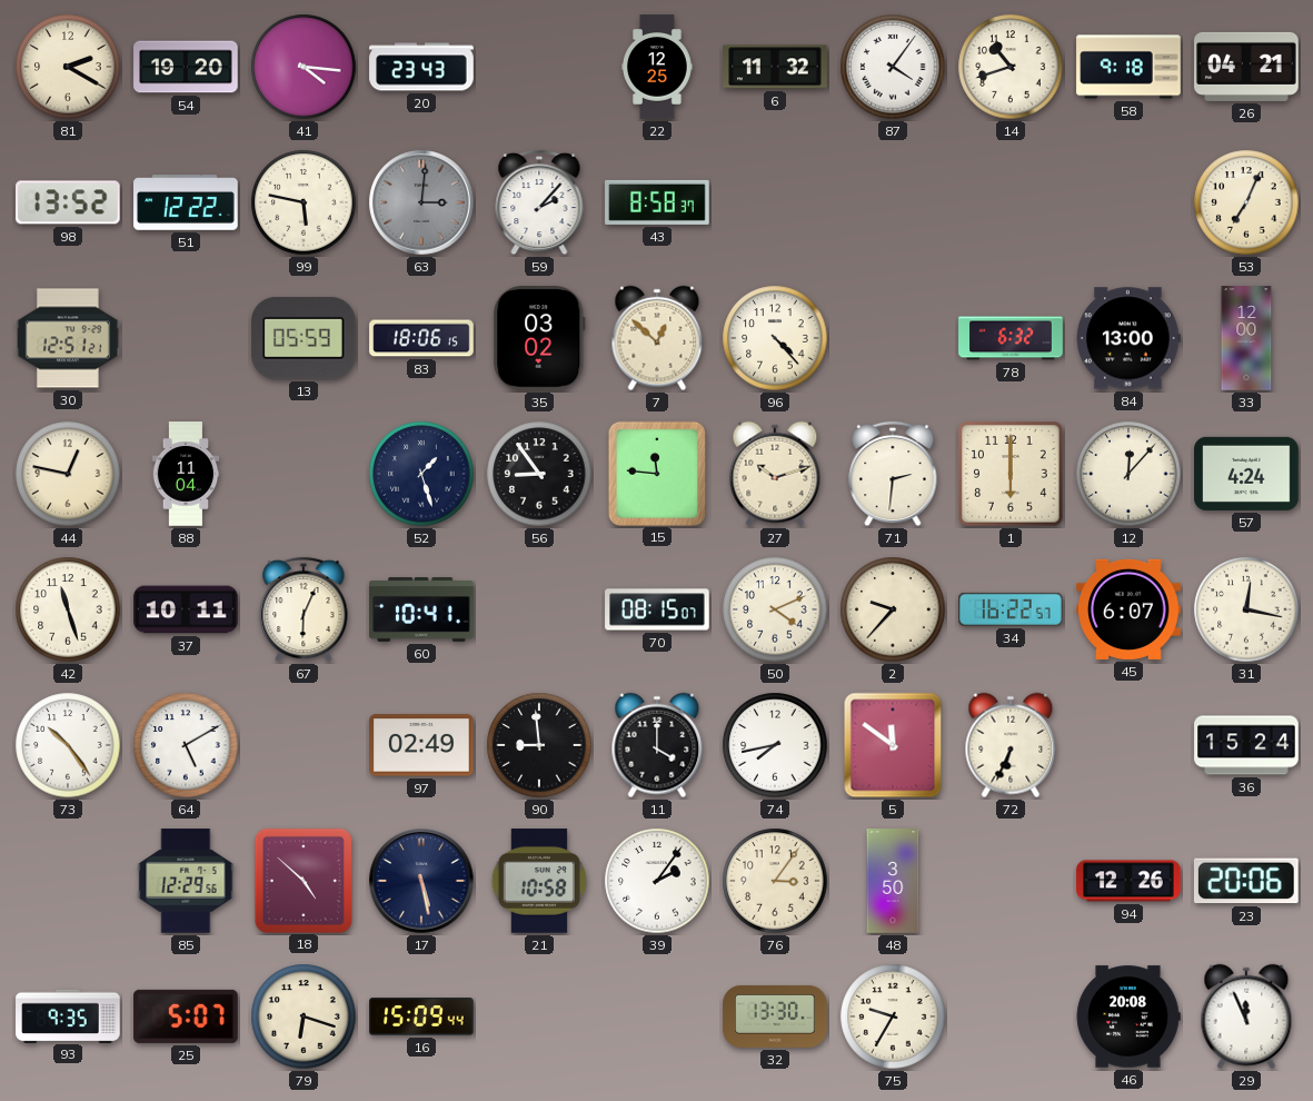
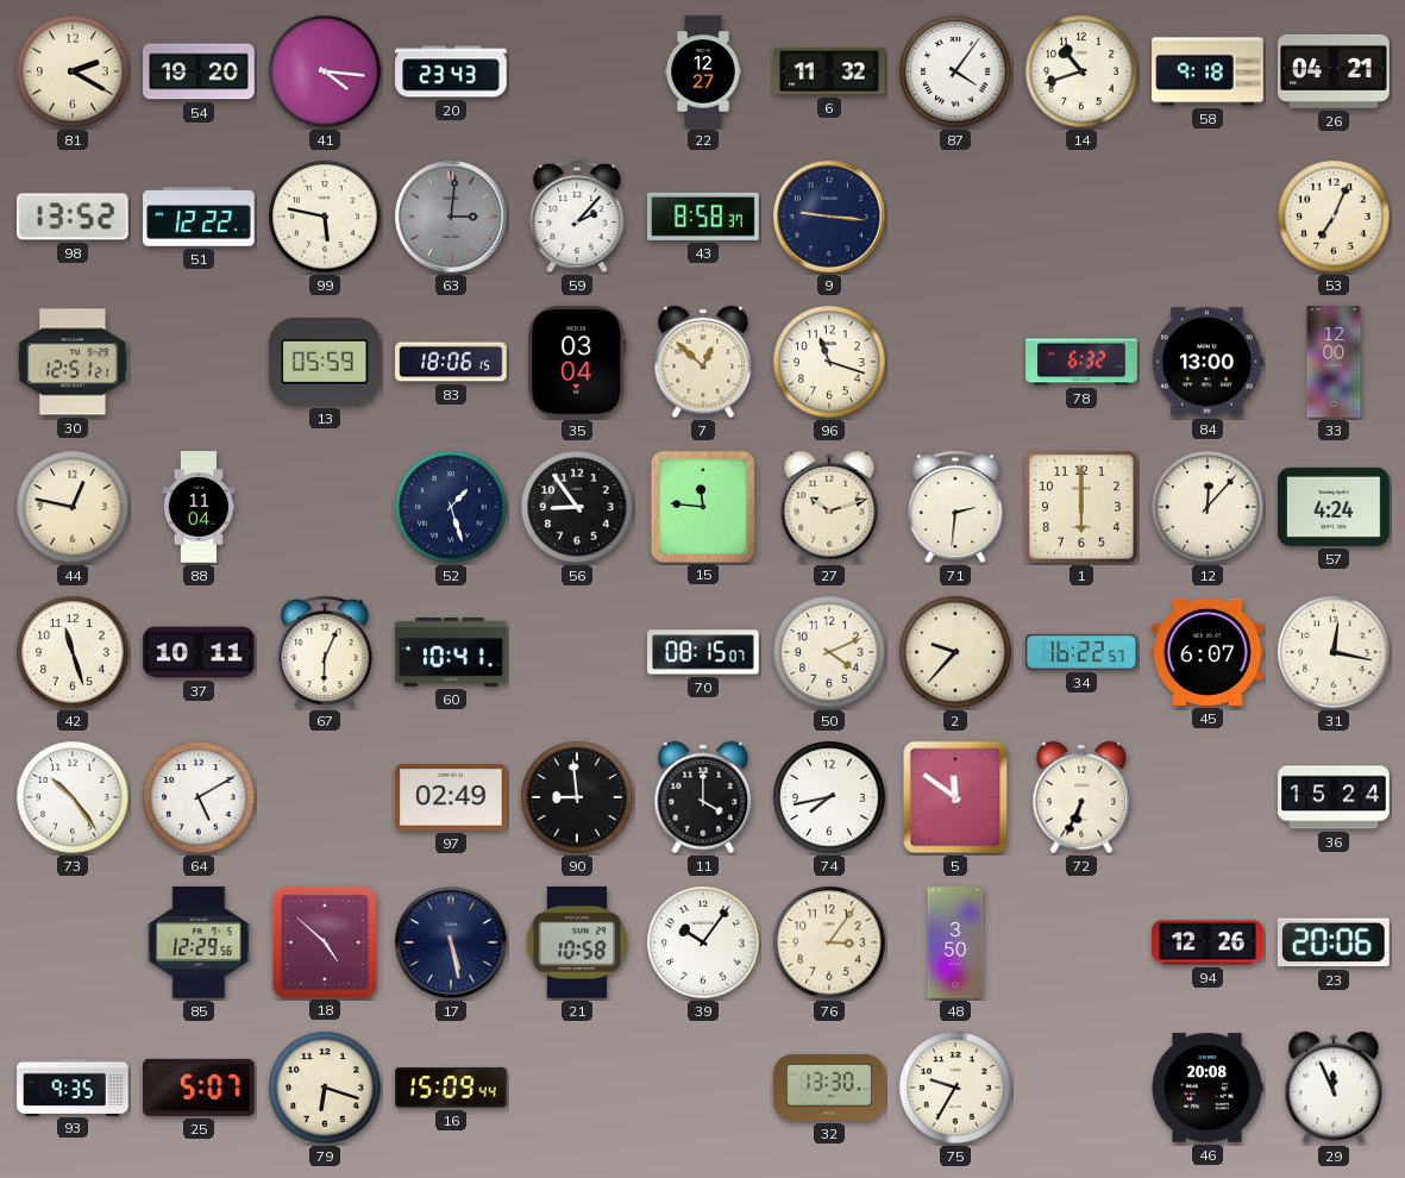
22: 12:25 -> 12:27 (703, 71)
9: none -> 9:16 (829, 217)
35: 03:02 -> 03:04 (577, 363)
96: 4:23 -> 11:18 (829, 362)
39: 2:06 -> 10:06 (703, 942)
